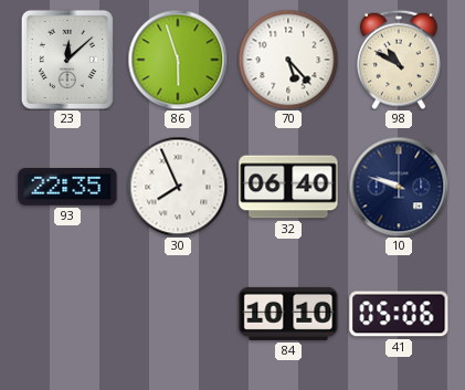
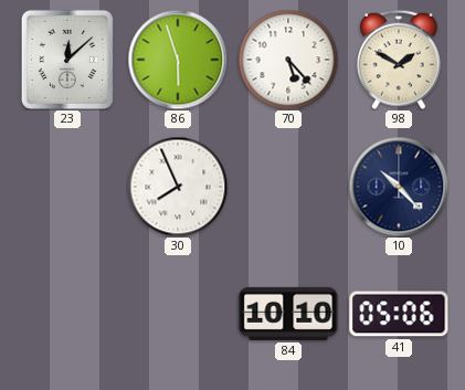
98: 10:50 -> 1:50 (399, 60)
93: 22:35 -> none (67, 188)
32: 06:40 -> none (288, 187)
10: 9:48 -> 10:23 (399, 187)
